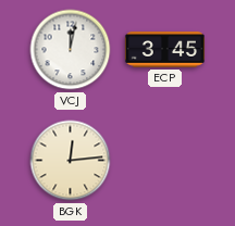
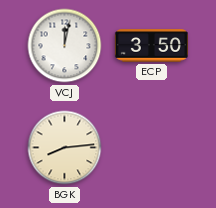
ECP: 3:45 -> 3:50 (151, 46)
BGK: 12:14 -> 8:14 (65, 148)
